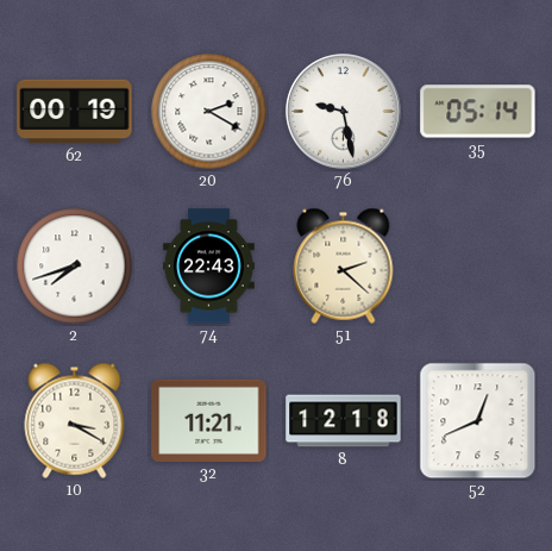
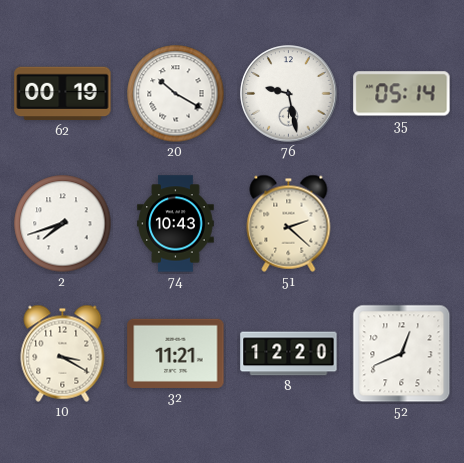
20: 2:20 -> 10:20 (176, 94)
74: 22:43 -> 10:43 (176, 224)
8: 12:18 -> 12:20 (289, 354)
